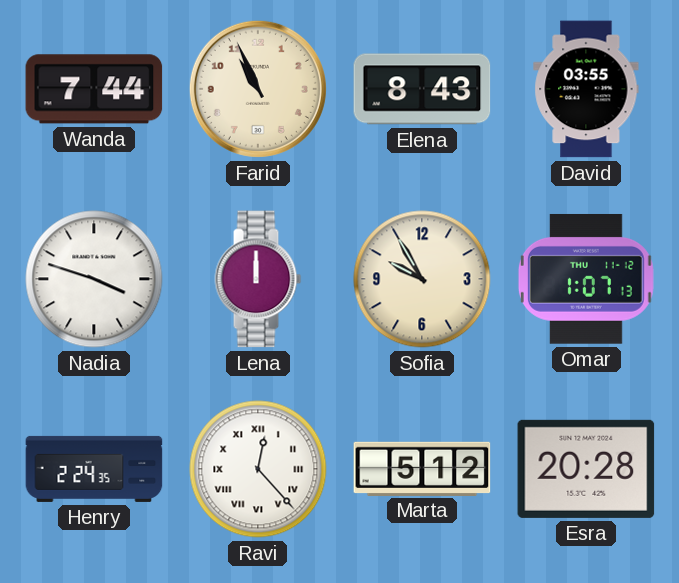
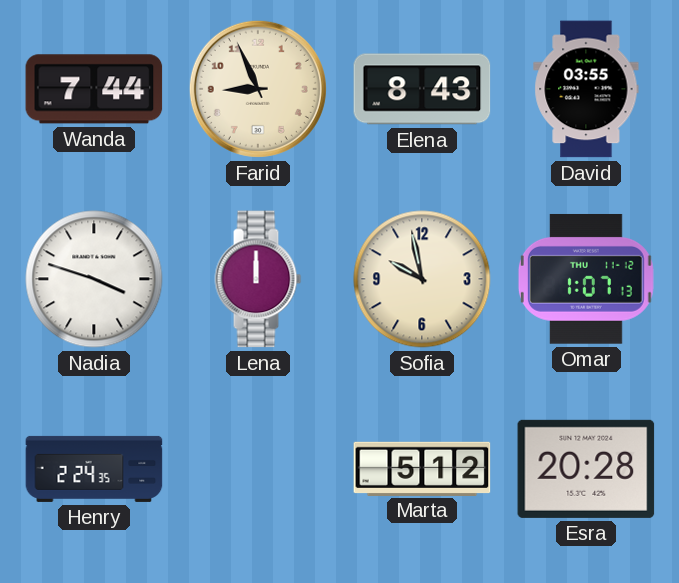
Farid: 10:56 -> 8:56 (258, 89)
Sofia: 9:55 -> 9:58 (422, 279)
Ravi: 12:23 -> none (258, 469)
